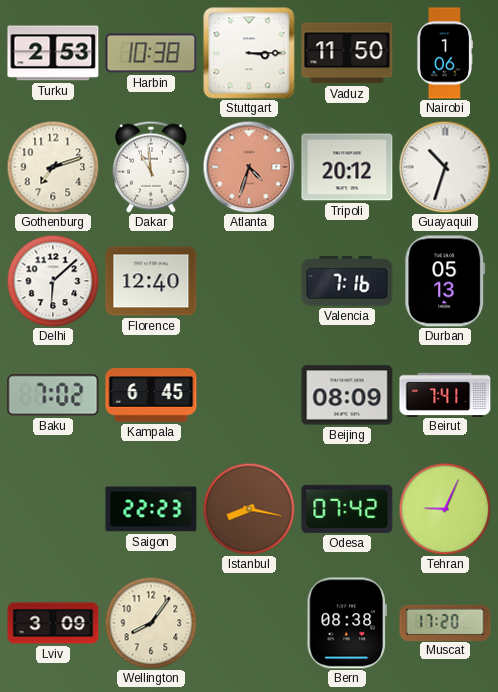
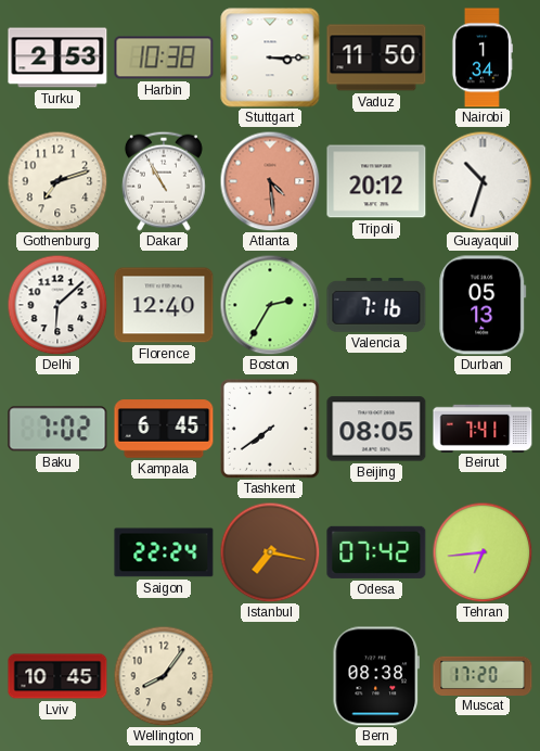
Nairobi: 1:06 -> 1:34 (481, 58)
Dakar: 10:59 -> 10:55 (164, 181)
Atlanta: 4:33 -> 4:29 (270, 181)
Boston: none -> 2:35 (270, 305)
Tashkent: none -> 7:39 (270, 429)
Beijing: 08:09 -> 08:05 (376, 429)
Saigon: 22:23 -> 22:24 (164, 552)
Istanbul: 8:17 -> 7:17 (270, 552)
Tehran: 9:04 -> 6:44 (483, 552)
Lviv: 3:09 -> 10:45 (57, 676)
